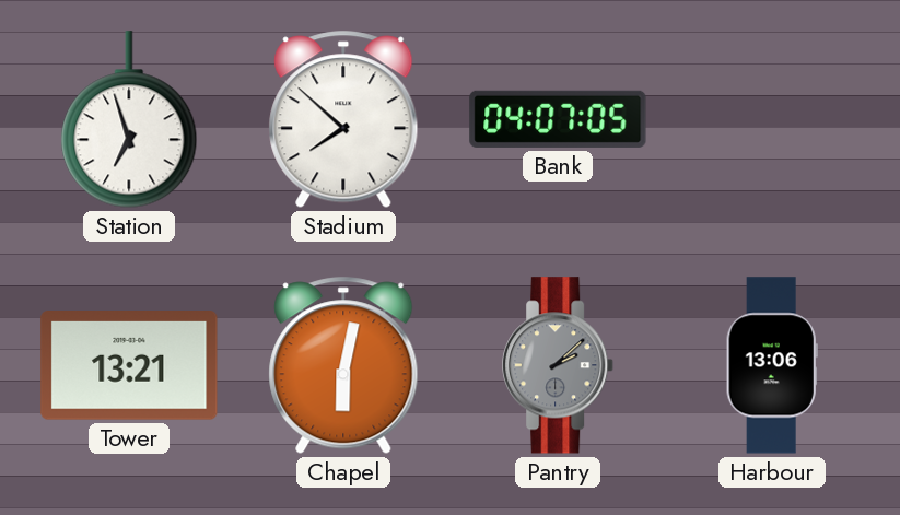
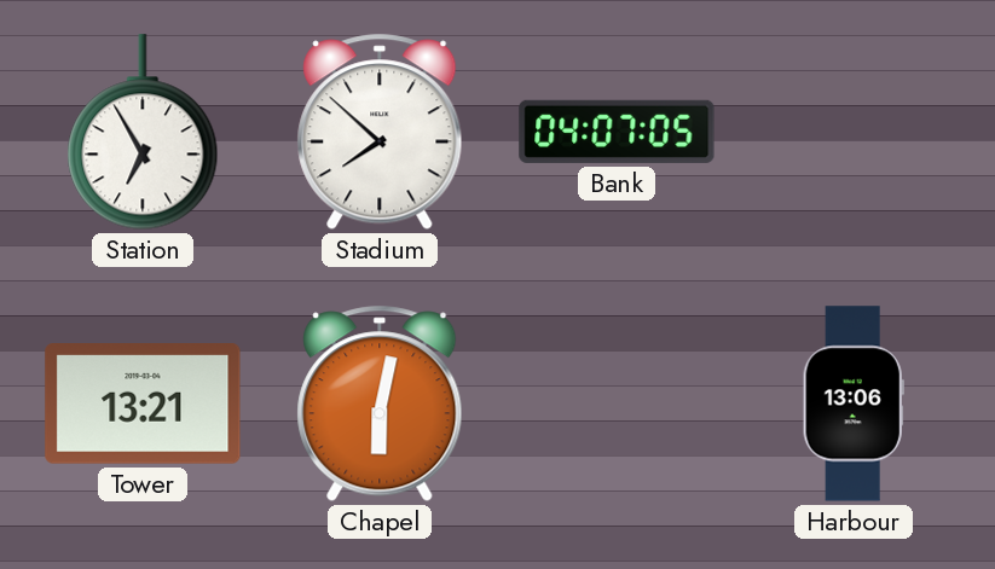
Station: 6:57 -> 6:55 (143, 132)
Pantry: 2:08 -> none (559, 365)
